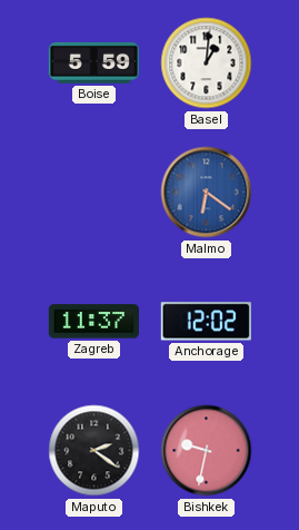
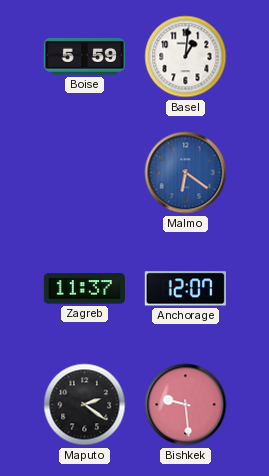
Anchorage: 12:02 -> 12:07 (185, 289)
Bishkek: 9:32 -> 9:29 (186, 405)
